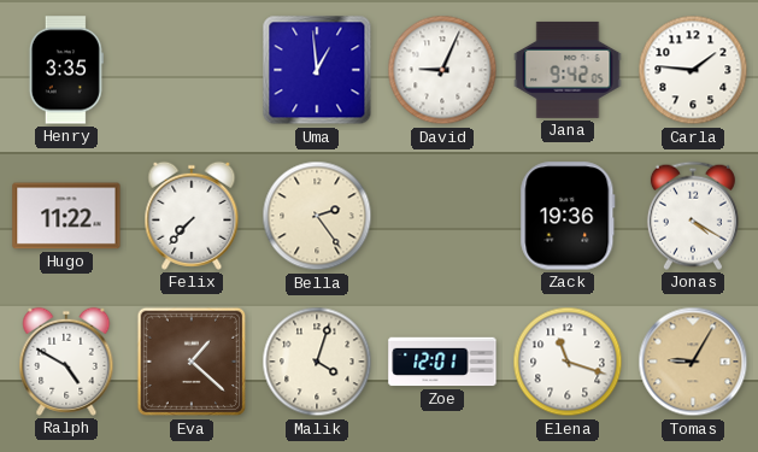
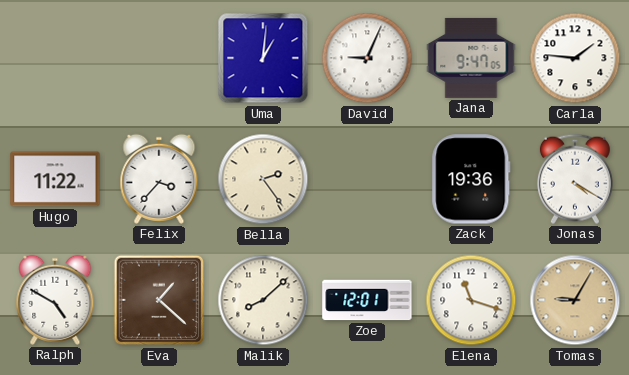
Henry: 3:35 -> none (66, 70)
Uma: 12:59 -> 1:01 (263, 58)
Jana: 9:42 -> 9:47 (471, 58)
Felix: 7:37 -> 3:37 (159, 179)
Malik: 4:03 -> 8:08 (263, 300)
